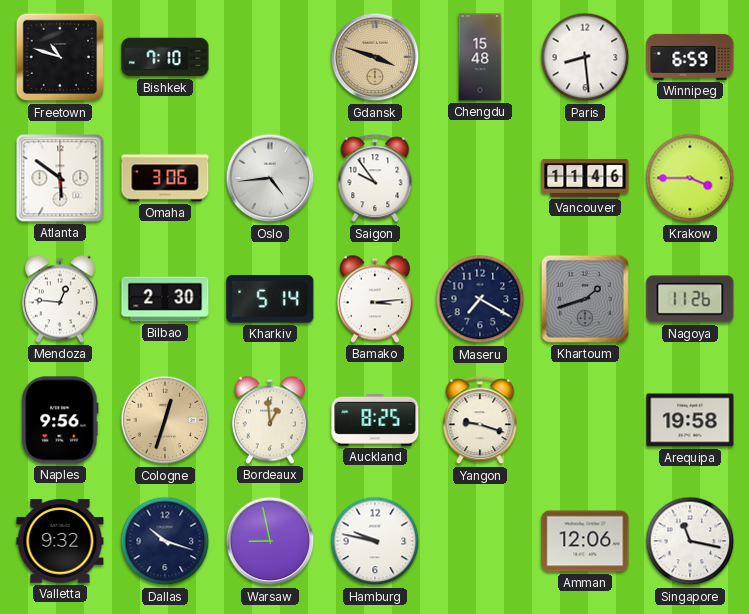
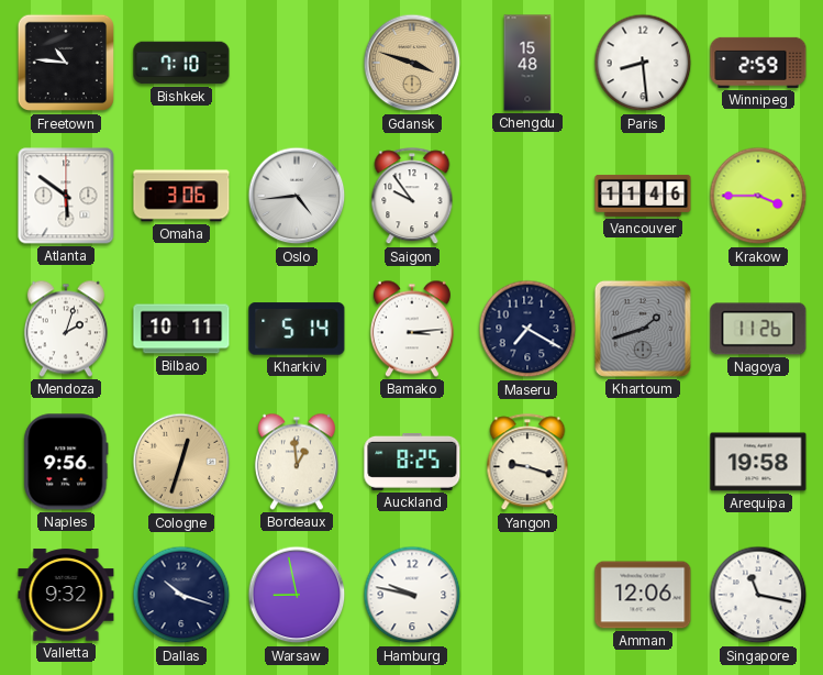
Freetown: 10:48 -> 10:46 (66, 63)
Winnipeg: 6:59 -> 2:59 (758, 63)
Mendoza: 12:46 -> 2:03 (66, 329)
Bilbao: 2:30 -> 10:11 (181, 329)
